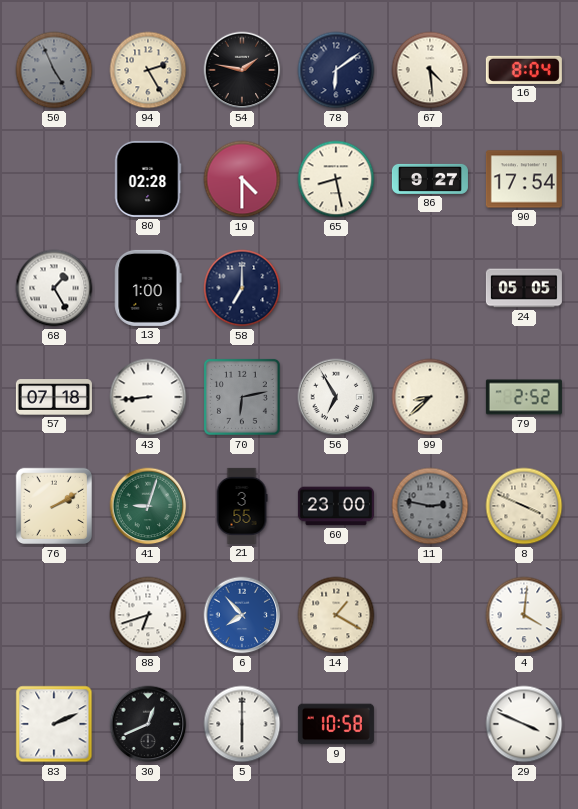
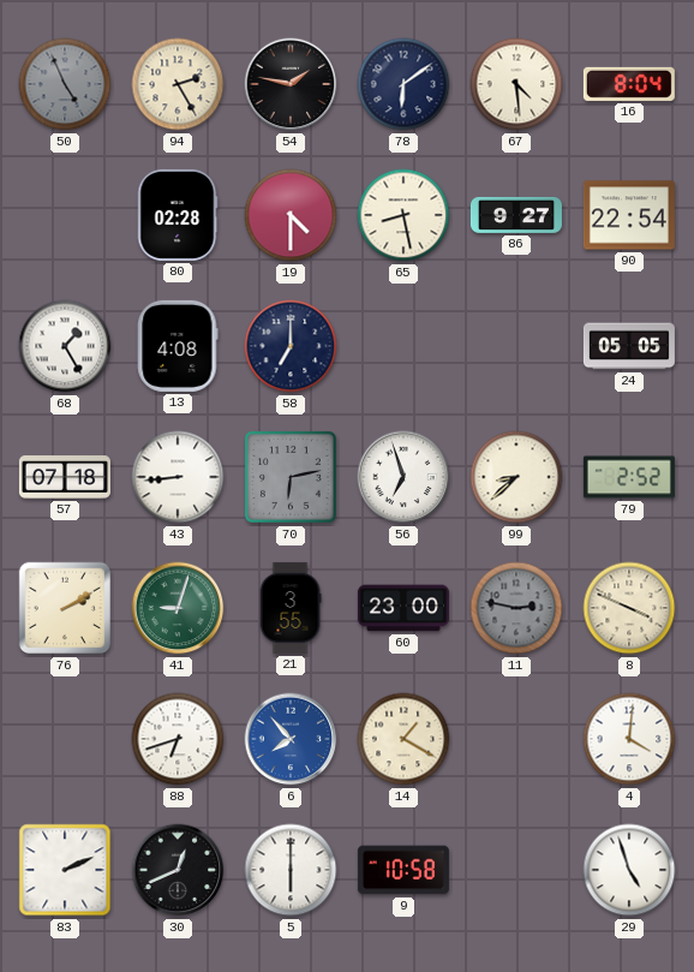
90: 17:54 -> 22:54 (629, 215)
13: 1:00 -> 4:08 (178, 346)
56: 6:55 -> 6:57 (403, 477)
29: 3:49 -> 4:57 (629, 870)
